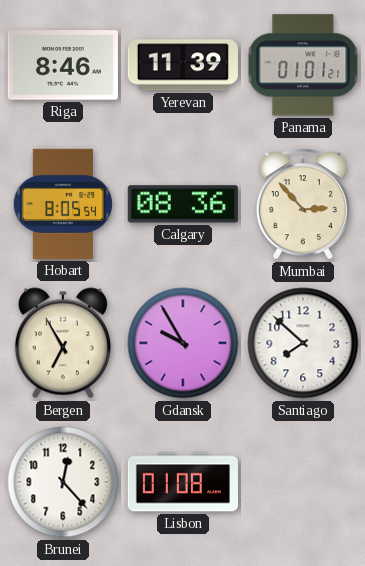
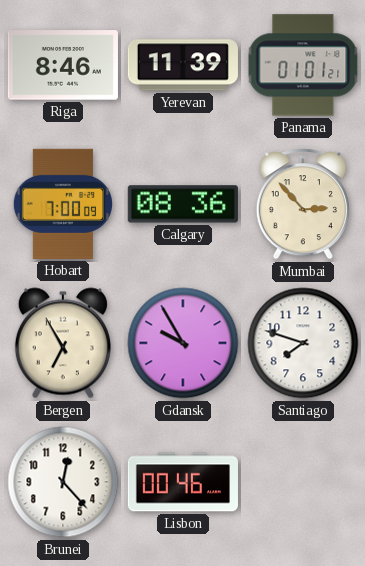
Hobart: 8:05 -> 7:00 (63, 204)
Santiago: 7:52 -> 7:48 (303, 343)
Lisbon: 01:08 -> 00:46 (183, 482)
